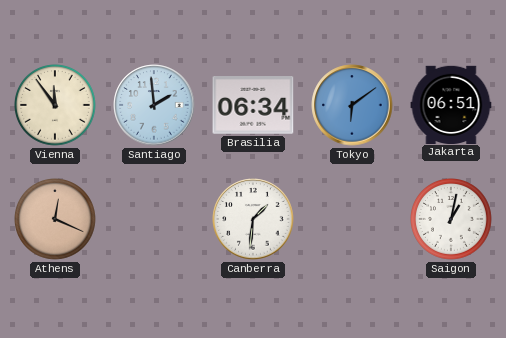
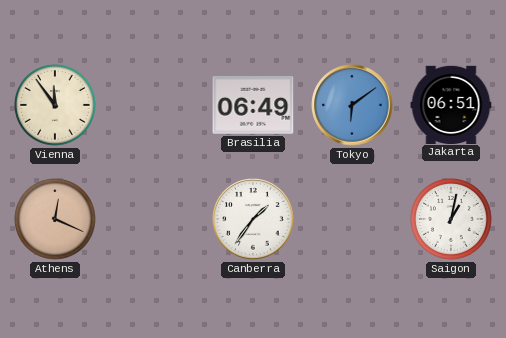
Santiago: 1:59 -> none (154, 105)
Brasilia: 06:34 -> 06:49 (253, 106)
Canberra: 1:31 -> 1:36 (253, 219)
